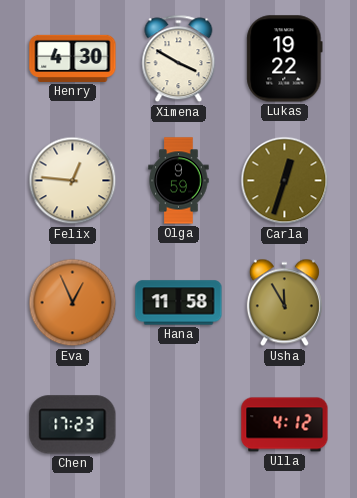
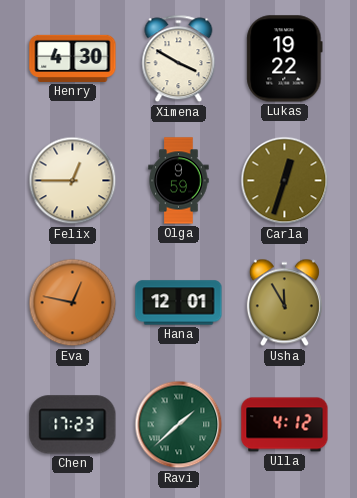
Felix: 12:46 -> 12:45 (73, 181)
Eva: 12:56 -> 12:47 (73, 303)
Hana: 11:58 -> 12:01 (179, 303)
Ravi: none -> 1:38 (179, 425)
